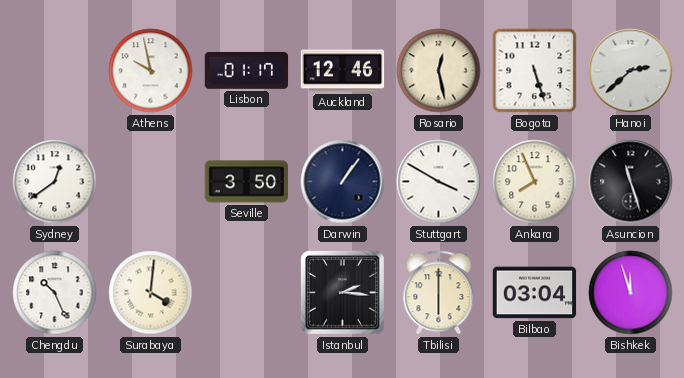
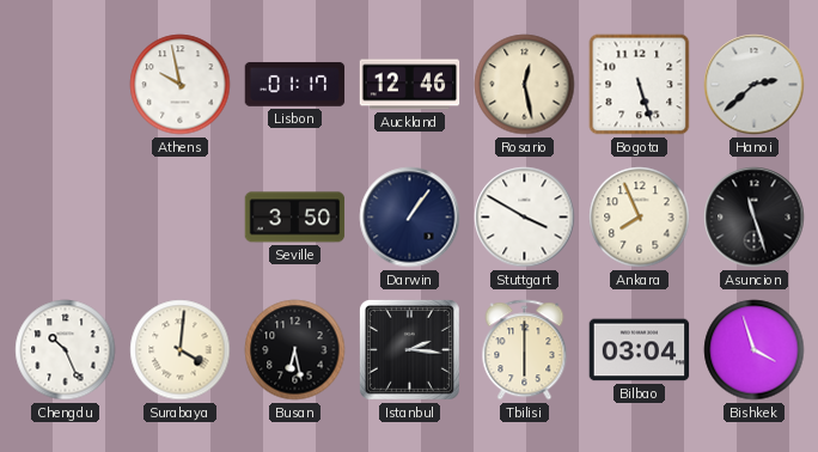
Sydney: 12:39 -> none (55, 182)
Busan: none -> 6:28 (295, 350)
Bishkek: 11:57 -> 3:57 (755, 350)
